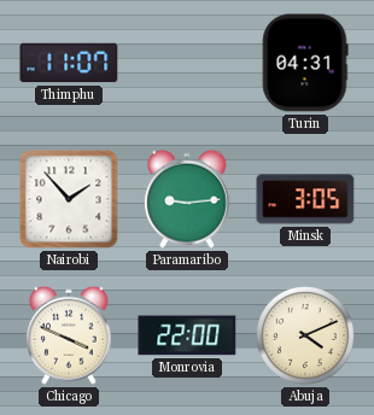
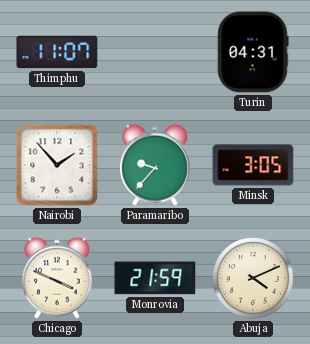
Paramaribo: 9:14 -> 9:37 (155, 165)
Monrovia: 22:00 -> 21:59 (155, 278)
